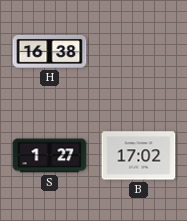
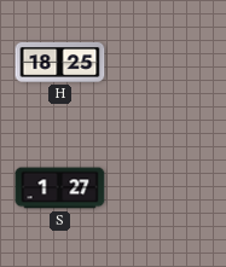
H: 16:38 -> 18:25 (60, 63)
B: 17:02 -> none (139, 156)
